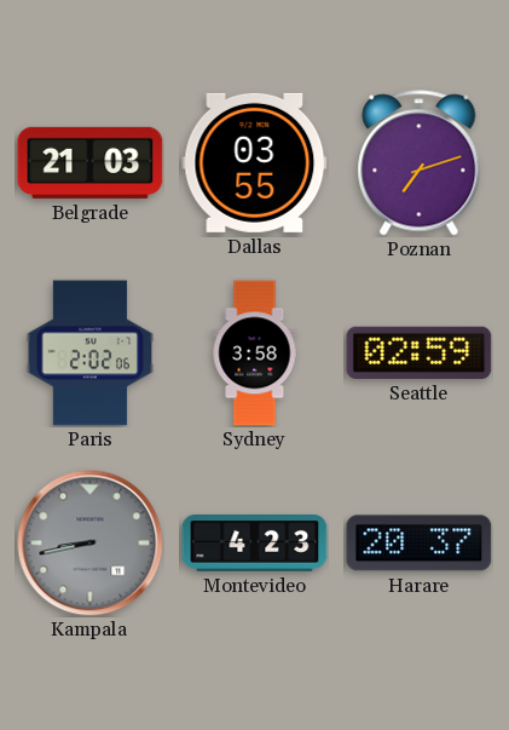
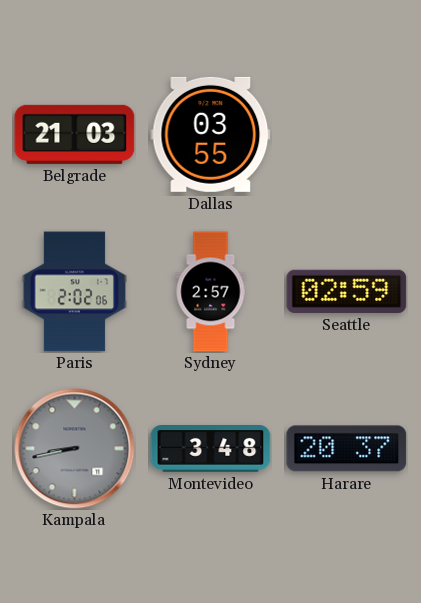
Poznan: 7:12 -> none (420, 163)
Sydney: 3:58 -> 2:57 (211, 292)
Montevideo: 4:23 -> 3:48 (211, 449)
